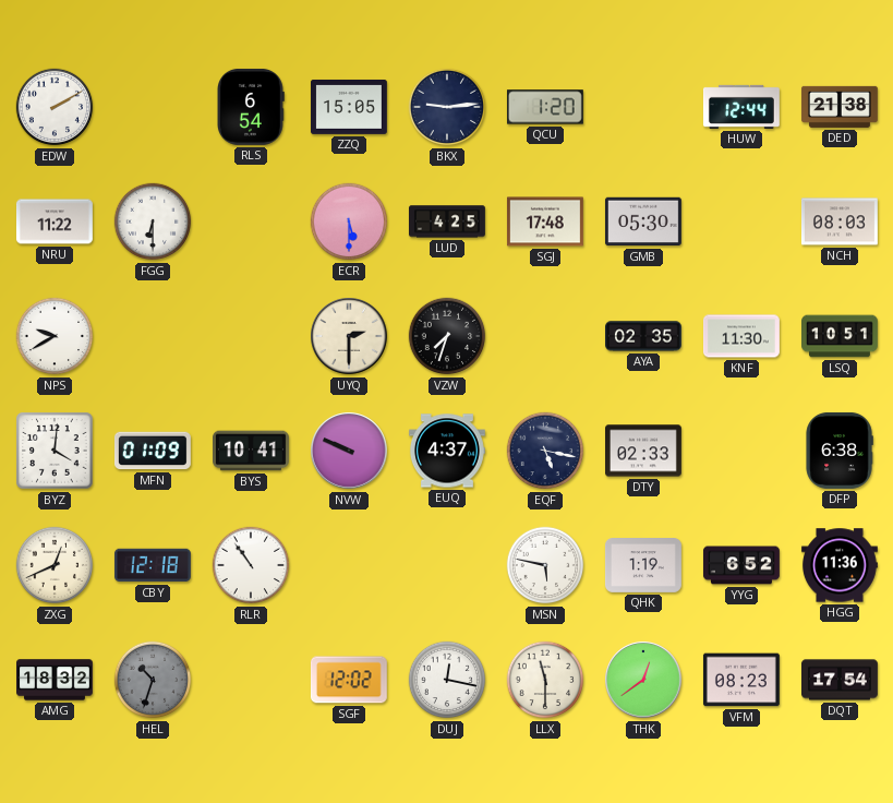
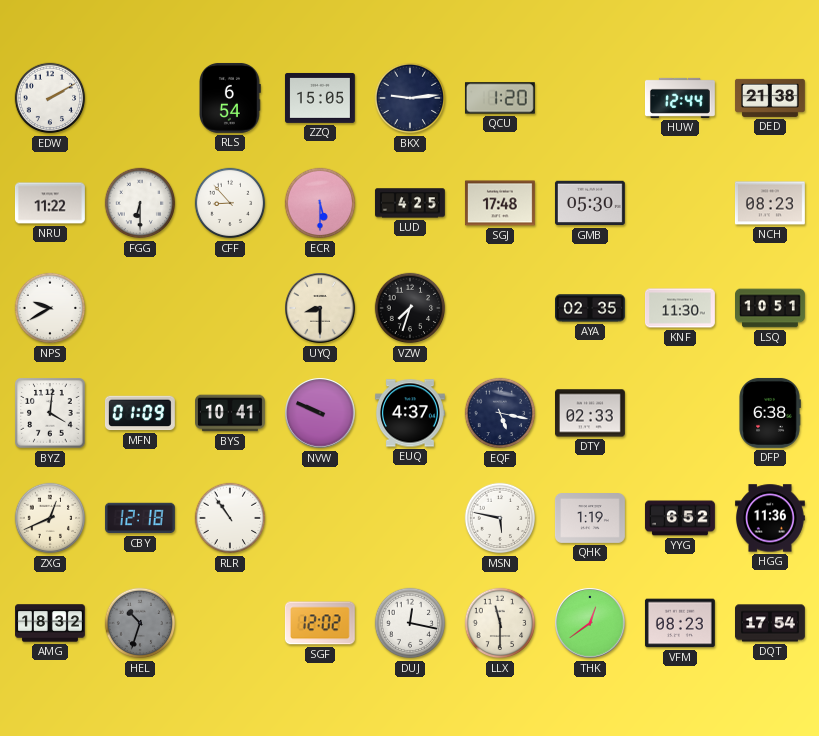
CFF: none -> 8:53 (230, 203)
NCH: 08:03 -> 08:23 (770, 203)
UYQ: 2:30 -> 8:30 (320, 308)
